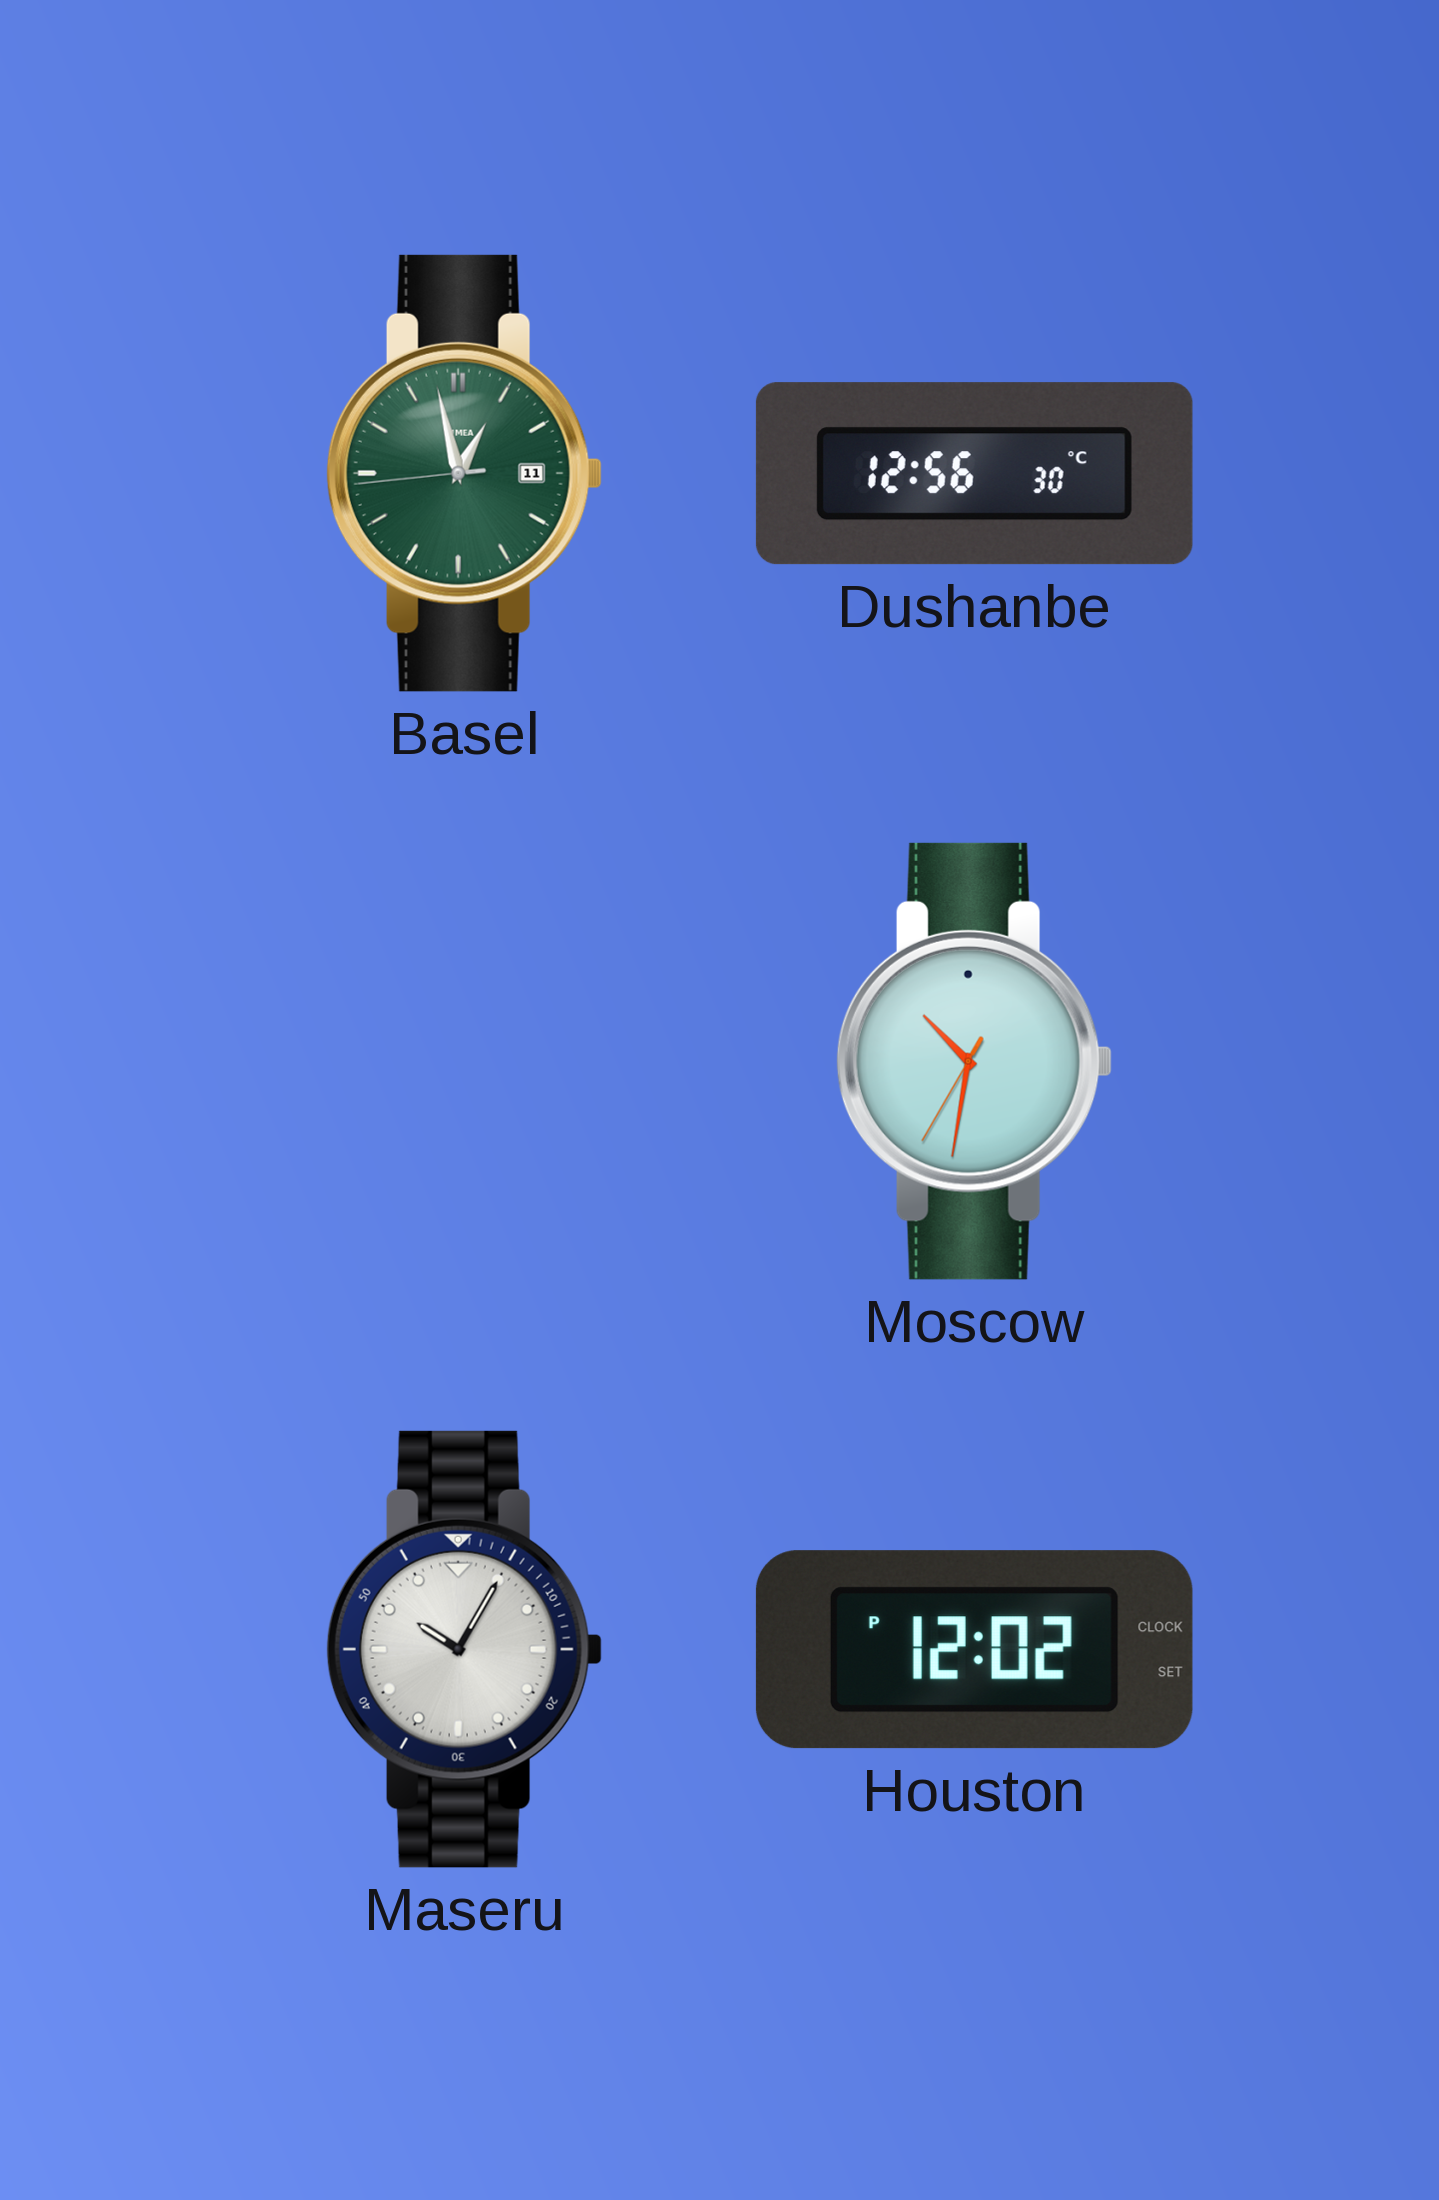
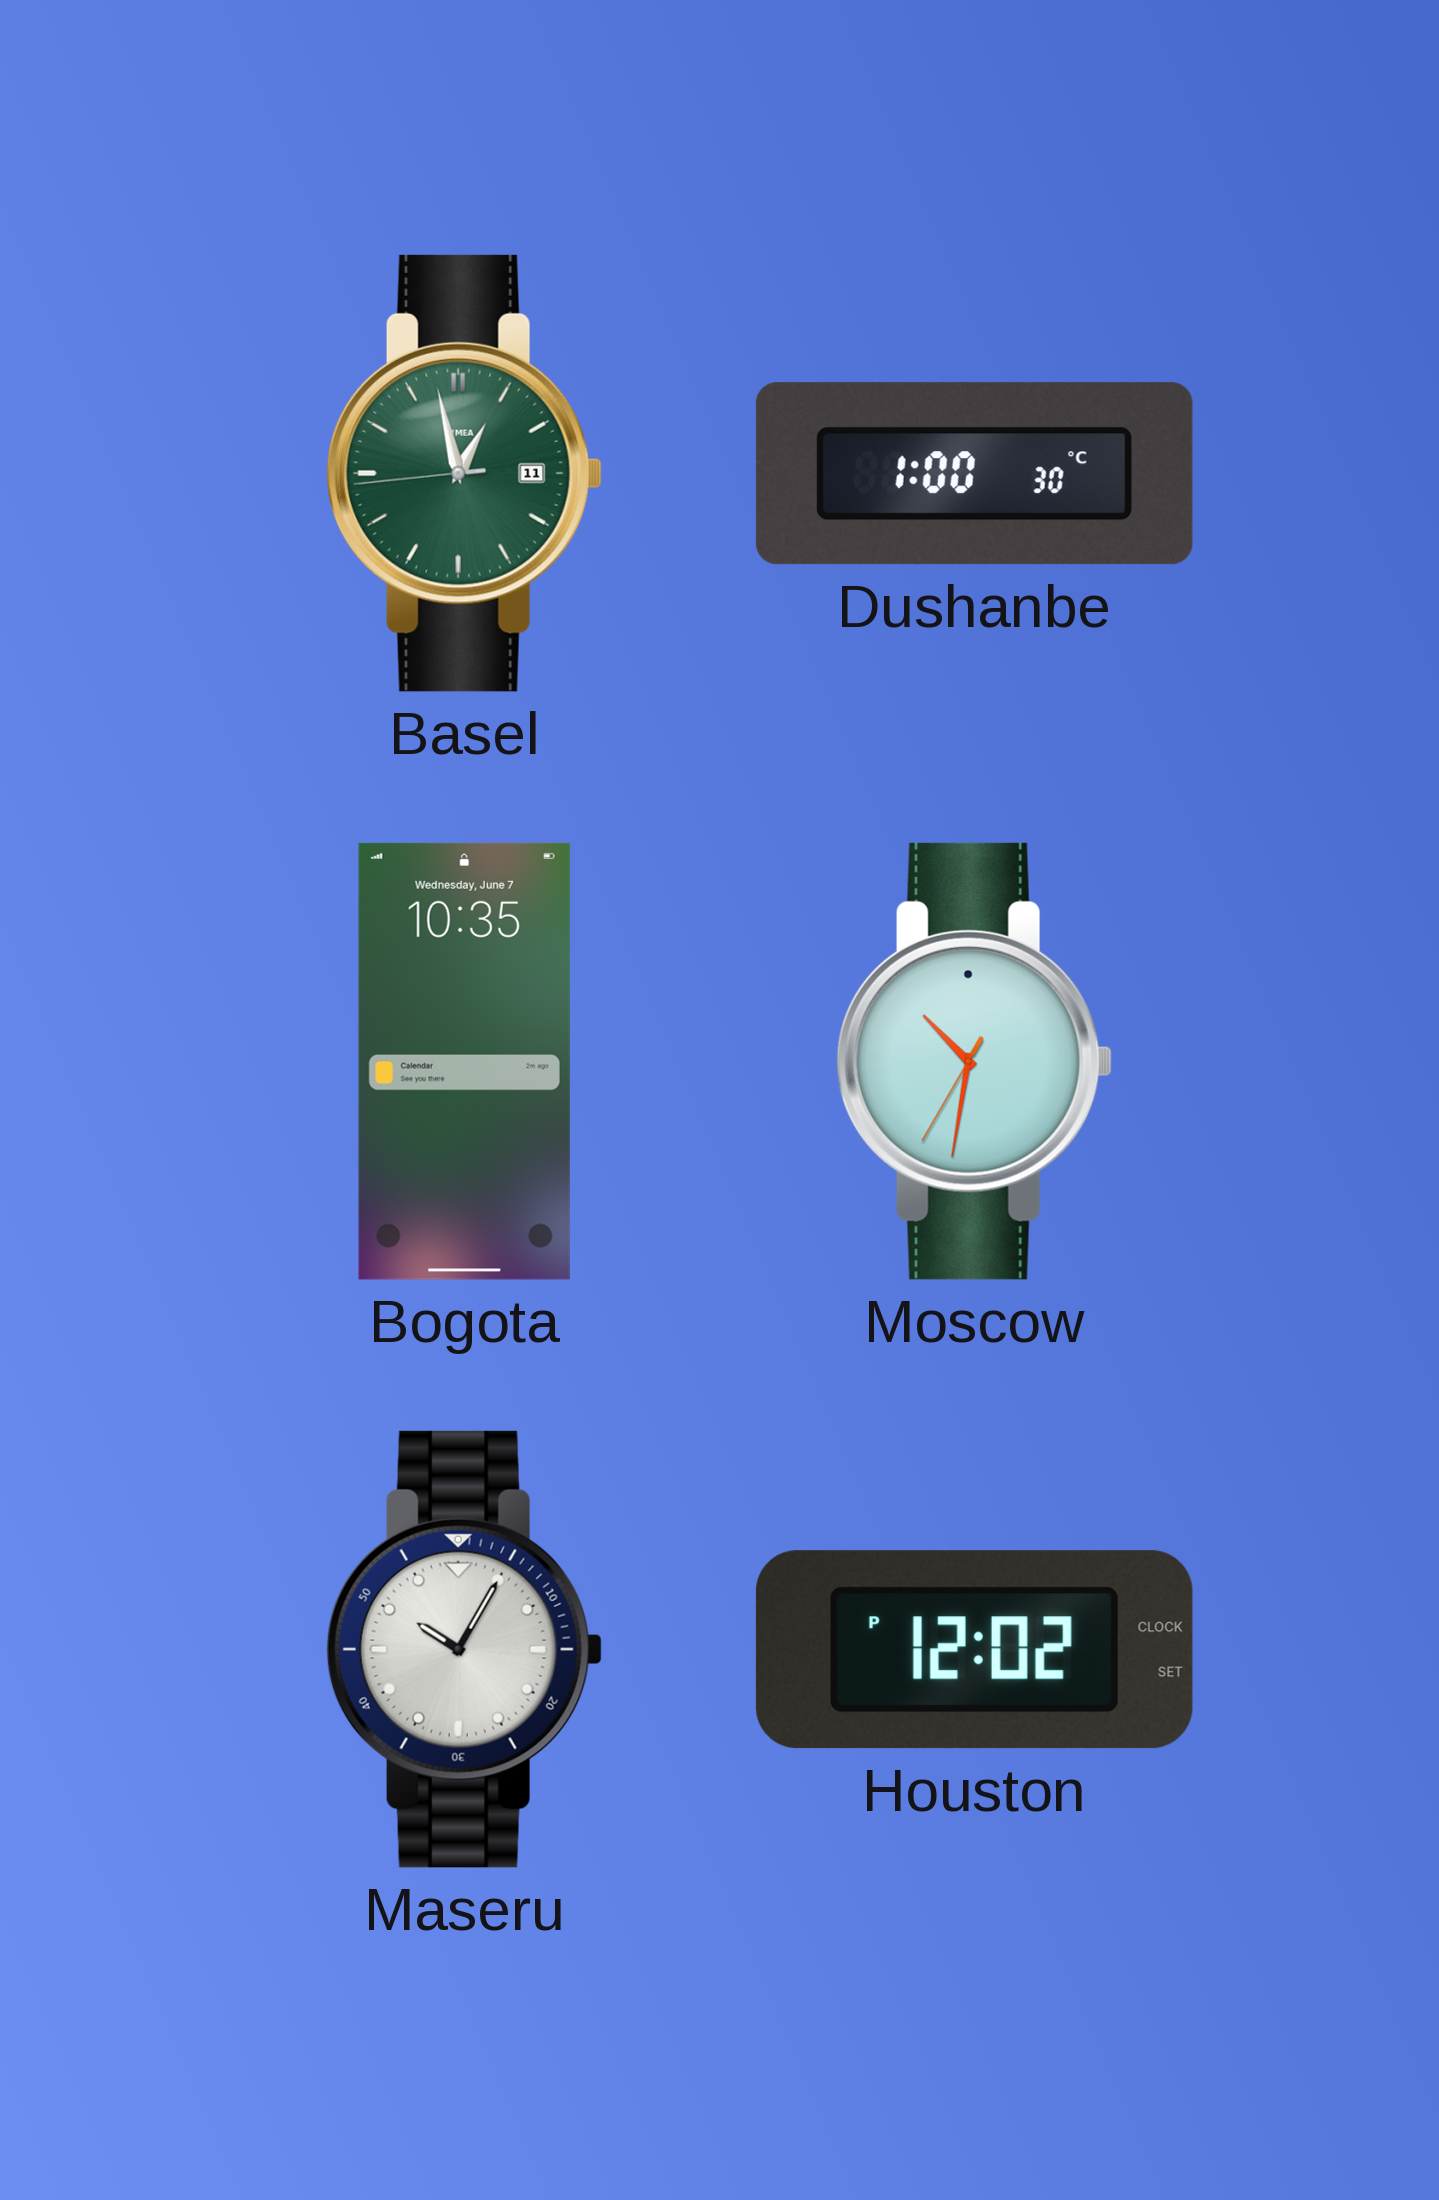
Dushanbe: 12:56 -> 1:00 (974, 474)
Bogota: none -> 10:35 (464, 1061)
